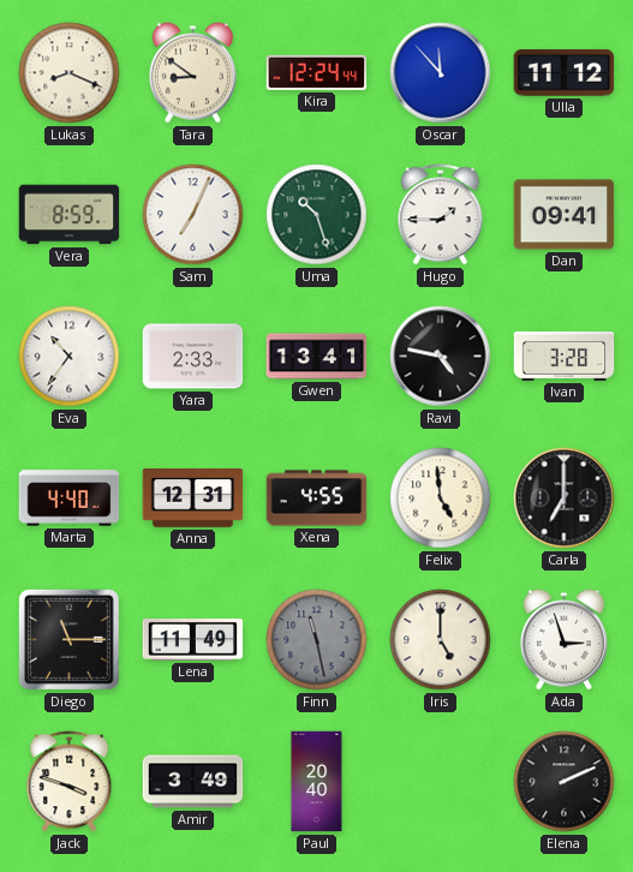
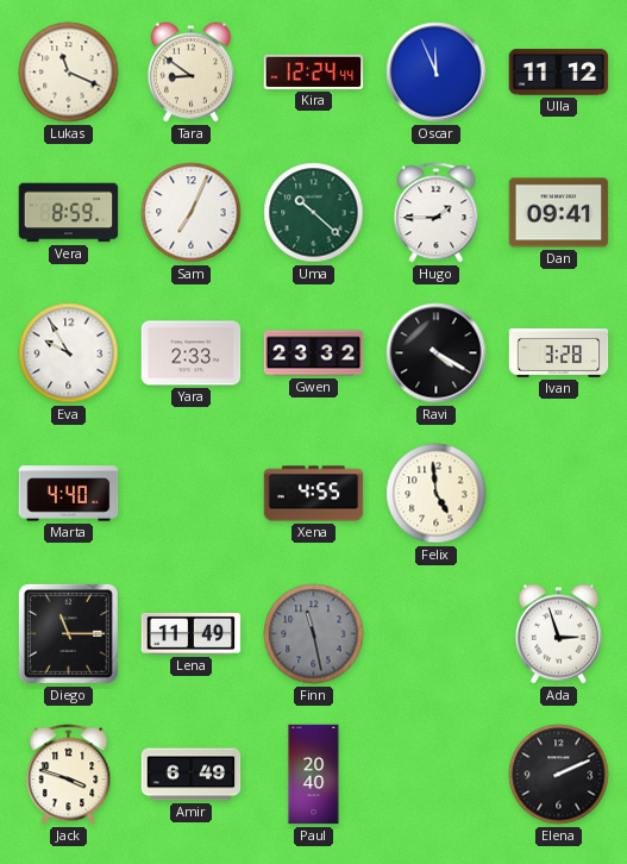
Lukas: 8:19 -> 11:19 (69, 73)
Oscar: 11:53 -> 11:56 (437, 73)
Uma: 10:27 -> 10:22 (314, 213)
Eva: 10:36 -> 9:55 (69, 353)
Gwen: 13:41 -> 23:32 (314, 353)
Ravi: 4:47 -> 4:20 (437, 353)
Anna: 12:31 -> none (193, 498)
Carla: 7:00 -> none (565, 498)
Iris: 5:00 -> none (441, 640)
Amir: 3:49 -> 6:49 (192, 775)
